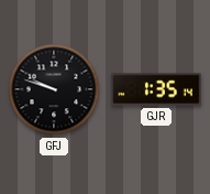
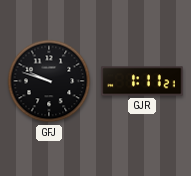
GJR: 1:35 -> 1:11 (142, 81)
